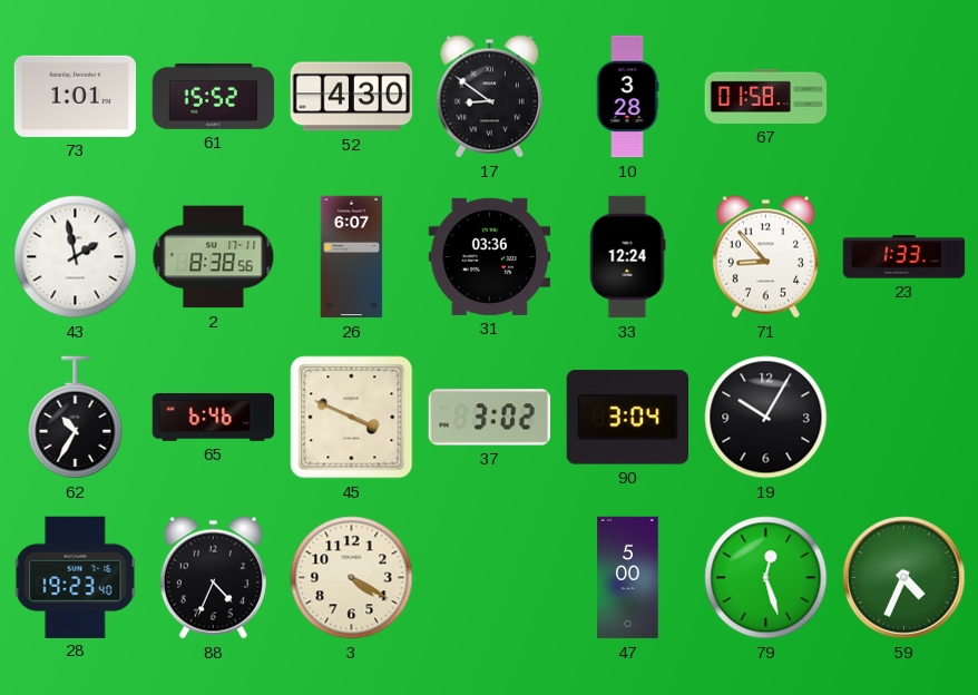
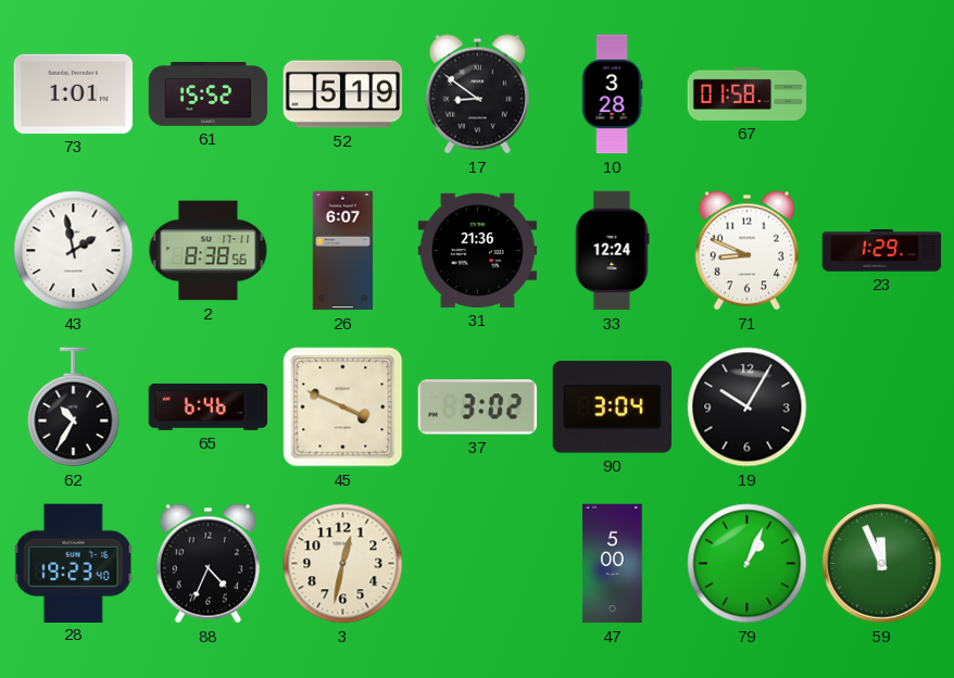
52: 4:30 -> 5:19 (343, 95)
31: 03:36 -> 21:36 (478, 250)
71: 8:53 -> 8:49 (746, 251)
23: 1:33 -> 1:29 (882, 251)
3: 4:20 -> 12:32 (343, 564)
79: 12:27 -> 1:04 (748, 564)
59: 4:34 -> 11:56 (882, 564)
